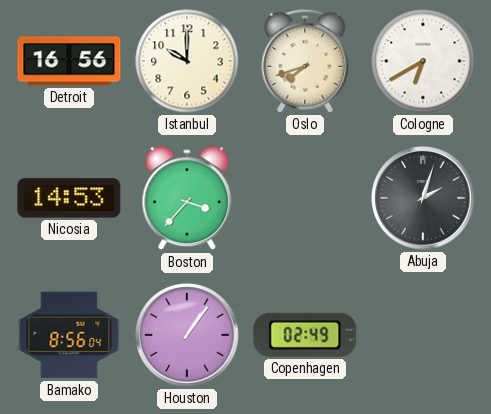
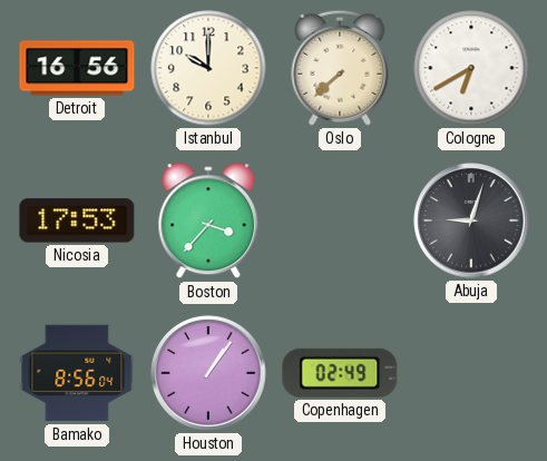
Oslo: 7:42 -> 7:38 (340, 68)
Nicosia: 14:53 -> 17:53 (77, 220)
Abuja: 2:03 -> 9:03 (471, 220)
